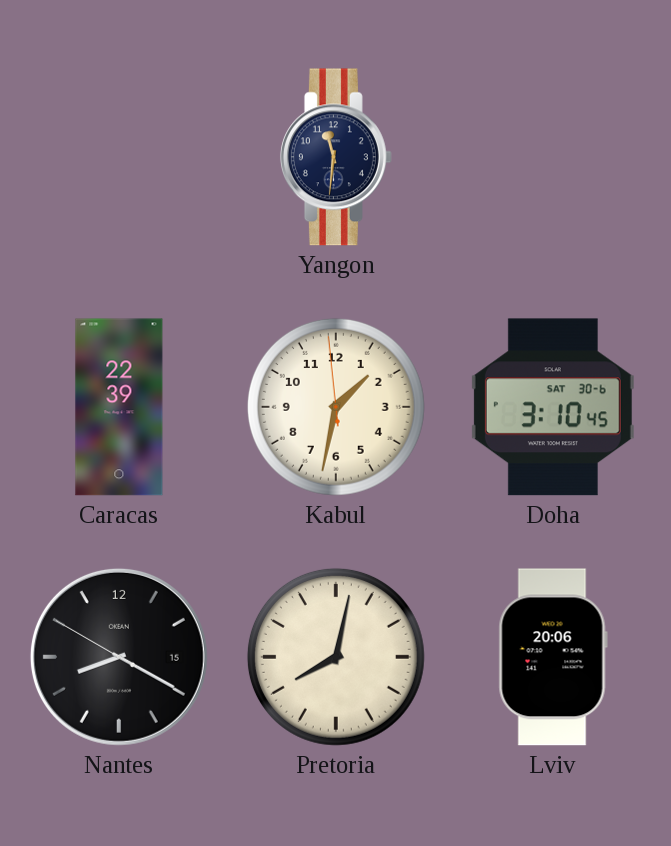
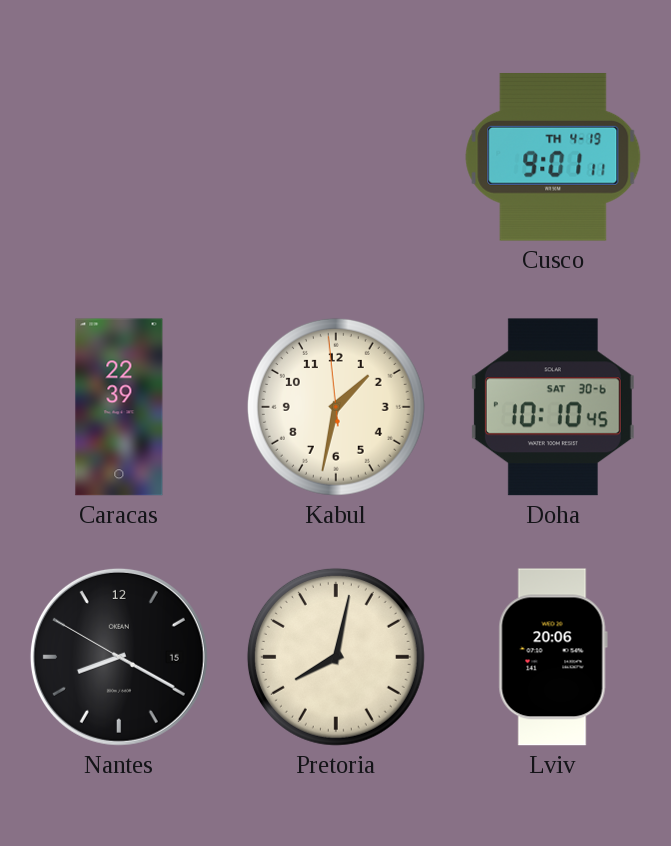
Yangon: 11:31 -> none (336, 157)
Cusco: none -> 9:01 (553, 157)
Doha: 3:10 -> 10:10 (553, 407)
